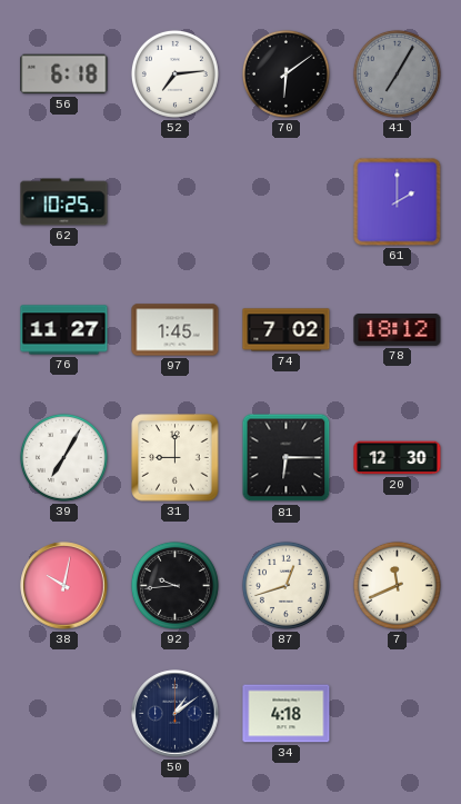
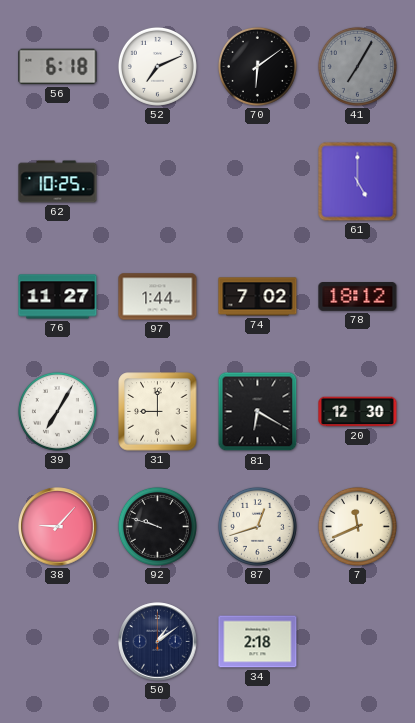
52: 7:14 -> 7:11 (157, 66)
61: 2:00 -> 5:00 (358, 182)
97: 1:45 -> 1:44 (158, 297)
81: 6:15 -> 6:20 (258, 412)
38: 10:02 -> 9:07 (58, 527)
92: 9:44 -> 9:48 (157, 526)
34: 4:18 -> 2:18 (258, 642)
